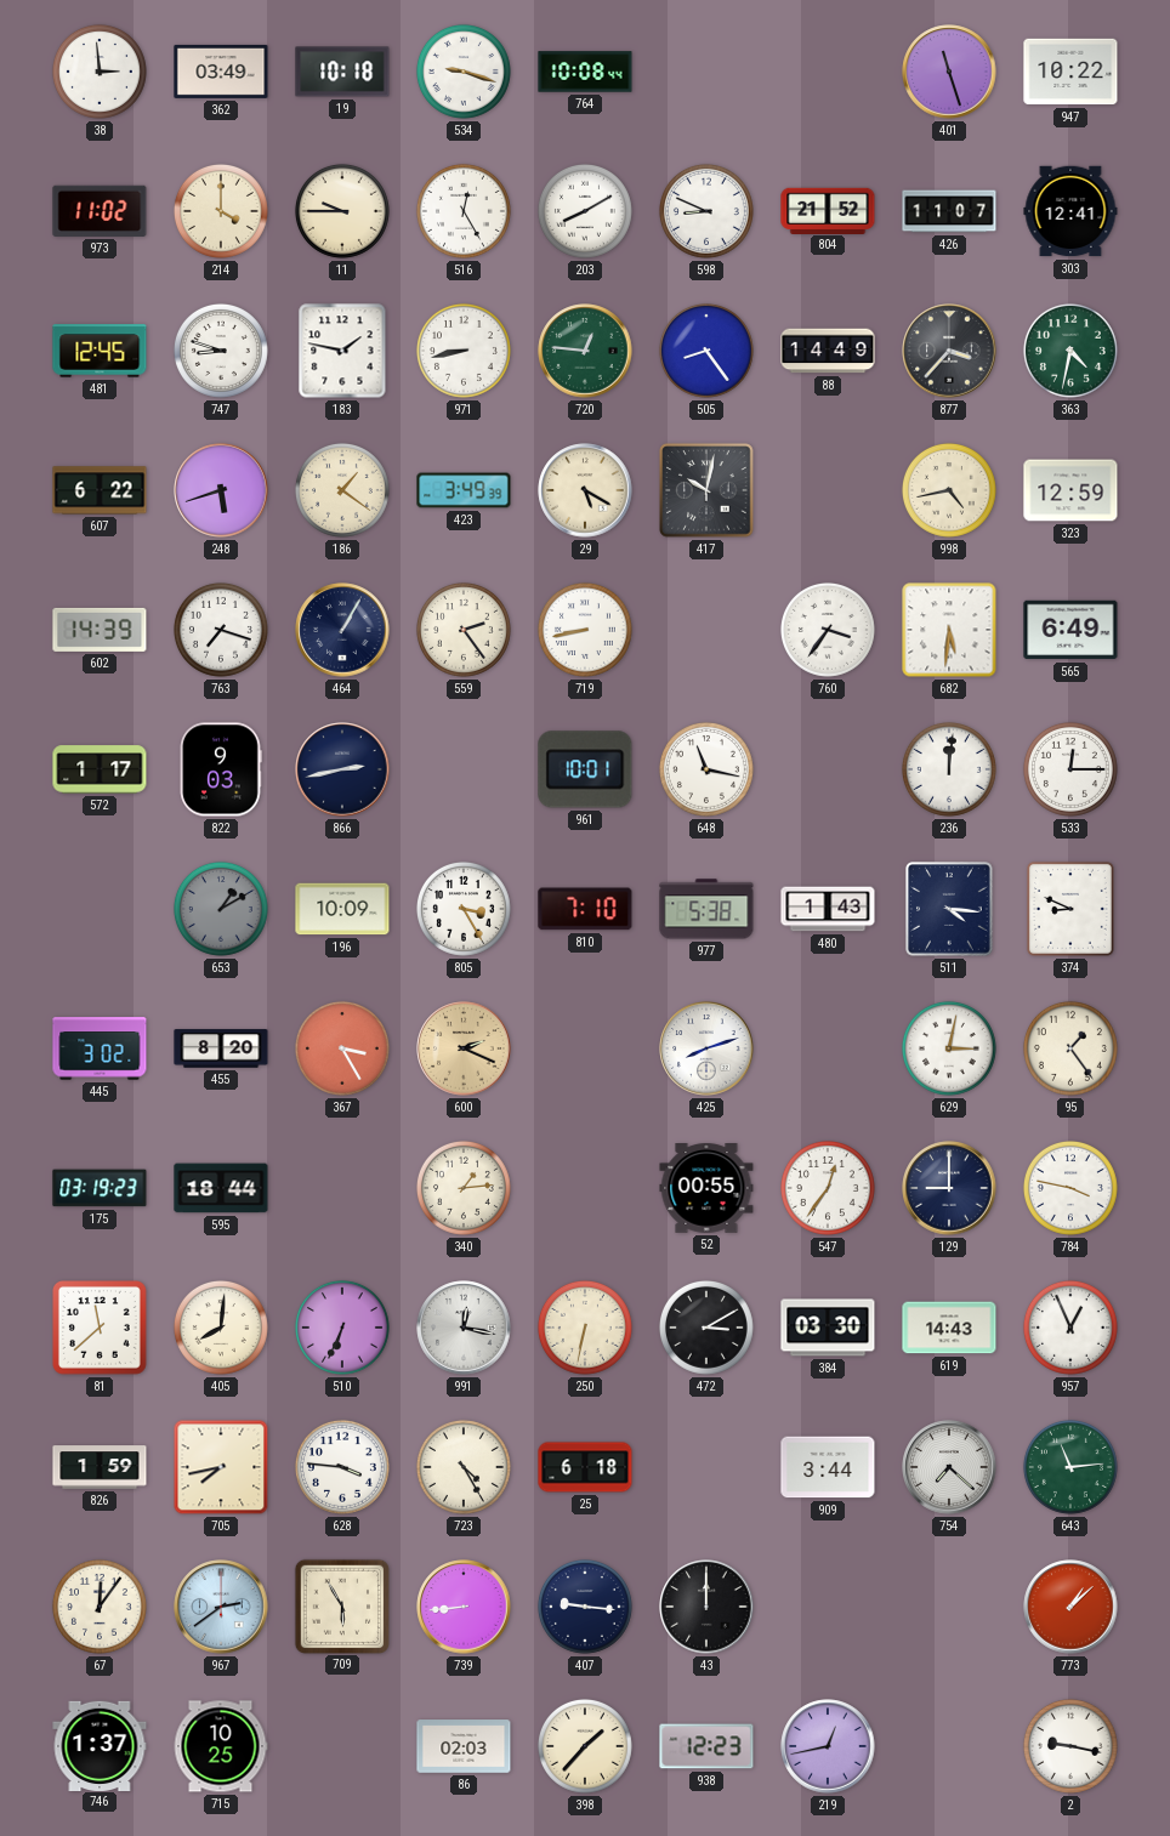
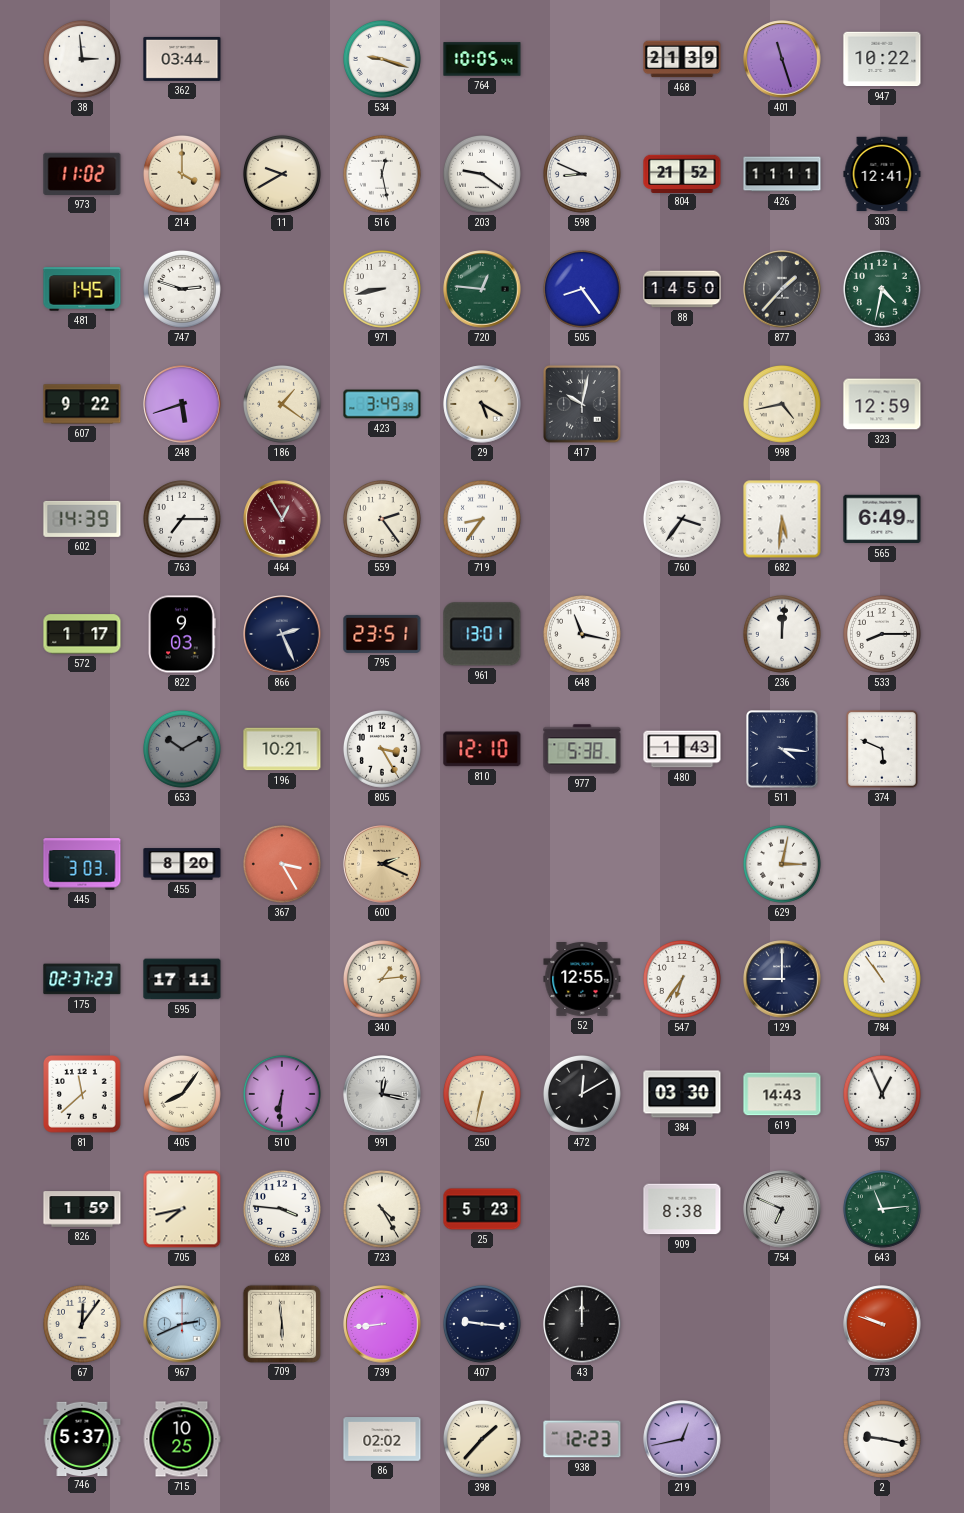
362: 03:49 -> 03:44 (182, 59)
19: 10:18 -> none (342, 72)
764: 10:08 -> 10:05 (482, 59)
468: none -> 21:39 (682, 59)
11: 9:45 -> 9:40 (282, 174)
516: 12:25 -> 12:28 (382, 174)
203: 8:10 -> 9:21 (482, 174)
426: 11:07 -> 11:11 (782, 174)
481: 12:45 -> 1:45 (82, 289)
747: 8:48 -> 2:48 (182, 289)
183: 1:47 -> none (342, 351)
88: 14:49 -> 14:50 (682, 289)
877: 3:37 -> 1:37 (782, 289)
607: 6:22 -> 9:22 (82, 404)
763: 7:18 -> 7:15 (182, 519)
464: 1:05 -> 12:55 (282, 519)
464 dial: navy -> burgundy (282, 519)
719: 8:43 -> 8:36 (482, 519)
866: 2:43 -> 2:26 (282, 634)
795: none -> 23:51 (382, 634)
961: 10:01 -> 13:01 (482, 634)
533: 12:15 -> 8:15 (882, 634)
653: 1:10 -> 10:10 (182, 749)
196: 10:09 -> 10:21 (282, 749)
810: 7:10 -> 12:10 (482, 749)
374: 8:49 -> 5:49 (882, 749)
445: 3:02 -> 3:03 (82, 864)
425: 8:12 -> none (706, 1048)
95: 1:24 -> none (1070, 1048)
175: 03:19 -> 02:37 (82, 979)
595: 18:44 -> 17:11 (182, 979)
52: 00:55 -> 12:55 (582, 980)
547: 12:36 -> 6:36 (682, 979)
784: 3:47 -> 10:54 (882, 979)
405: 8:01 -> 8:06 (182, 1094)
510: 6:34 -> 6:31 (282, 1094)
472: 3:10 -> 12:10 (582, 1094)
25: 6:18 -> 5:23 (482, 1209)
909: 3:44 -> 8:38 (682, 1209)
754: 7:22 -> 6:49 (782, 1209)
967: 2:39 -> 2:41 (182, 1324)
709: 5:55 -> 5:59 (281, 1323)
773: 1:08 -> 9:48 (882, 1324)
746: 1:37 -> 5:37 (82, 1438)
86: 02:03 -> 02:02 (382, 1439)
